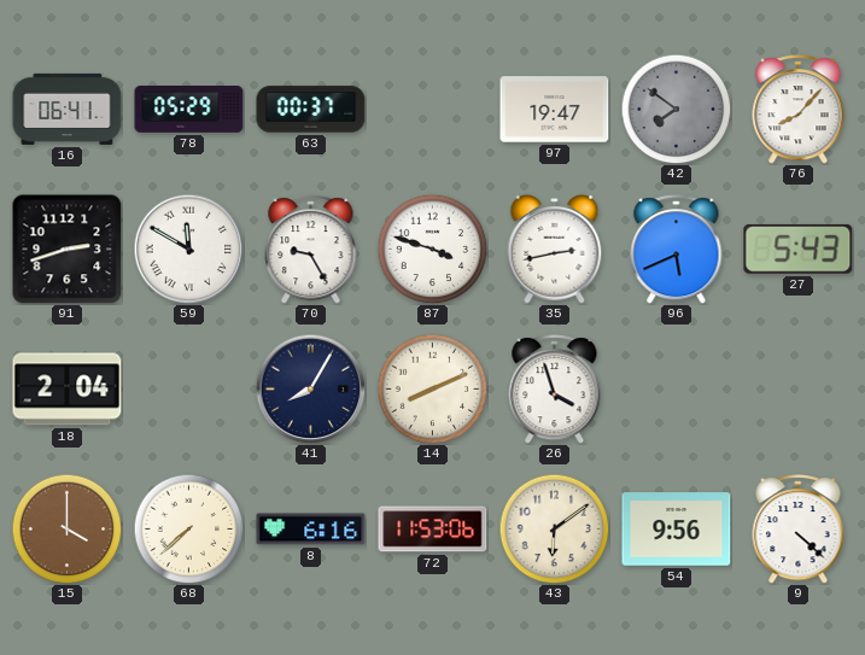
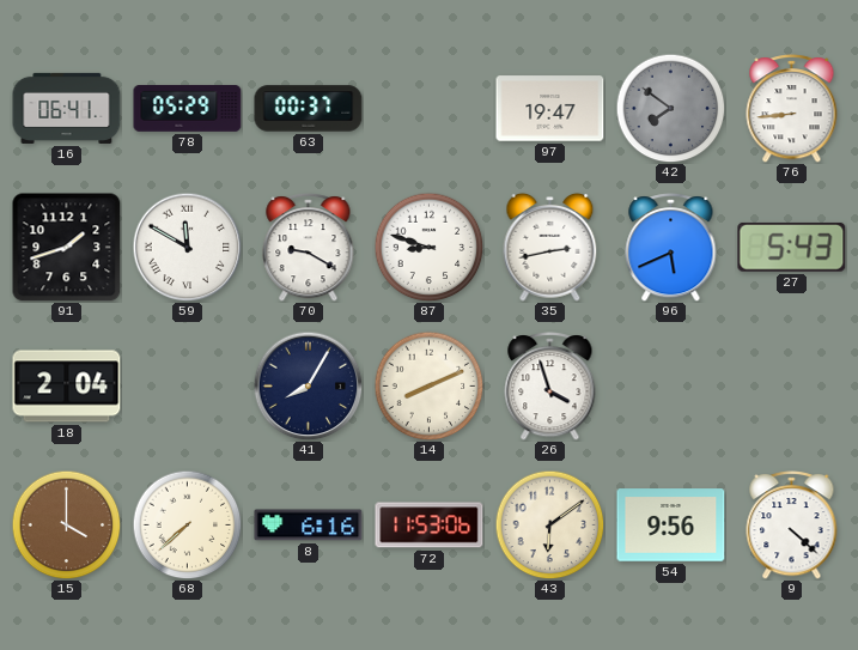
76: 8:07 -> 8:44 (792, 109)
91: 2:42 -> 1:42 (67, 248)
70: 9:25 -> 9:20 (309, 248)
87: 3:48 -> 8:48 (428, 247)
